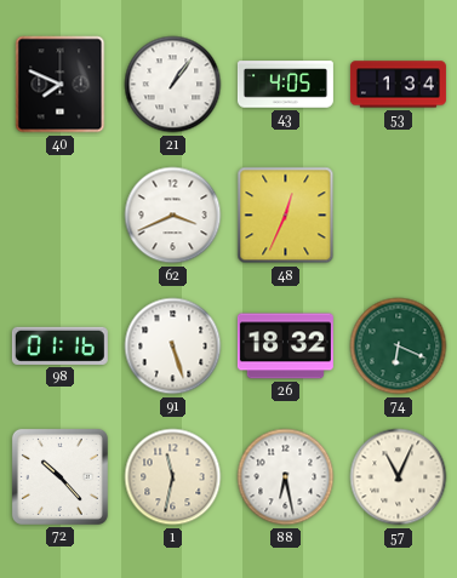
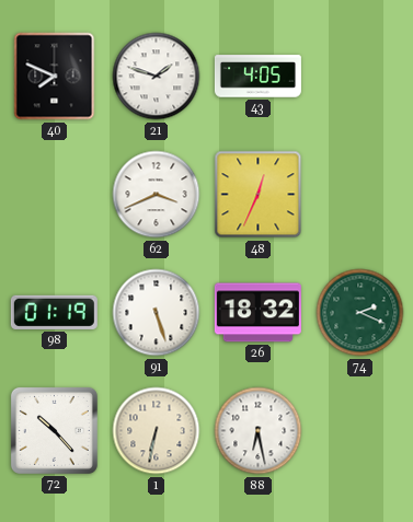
21: 1:06 -> 1:48 (157, 77)
53: 1:34 -> none (398, 85)
98: 01:16 -> 01:19 (54, 312)
74: 6:19 -> 2:19 (360, 313)
1: 11:32 -> 6:32 (157, 431)
57: 11:04 -> none (399, 477)
